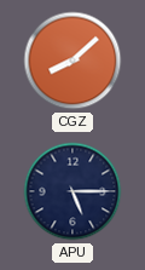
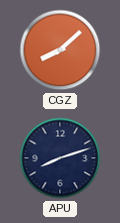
APU: 5:15 -> 8:12 (60, 158)
